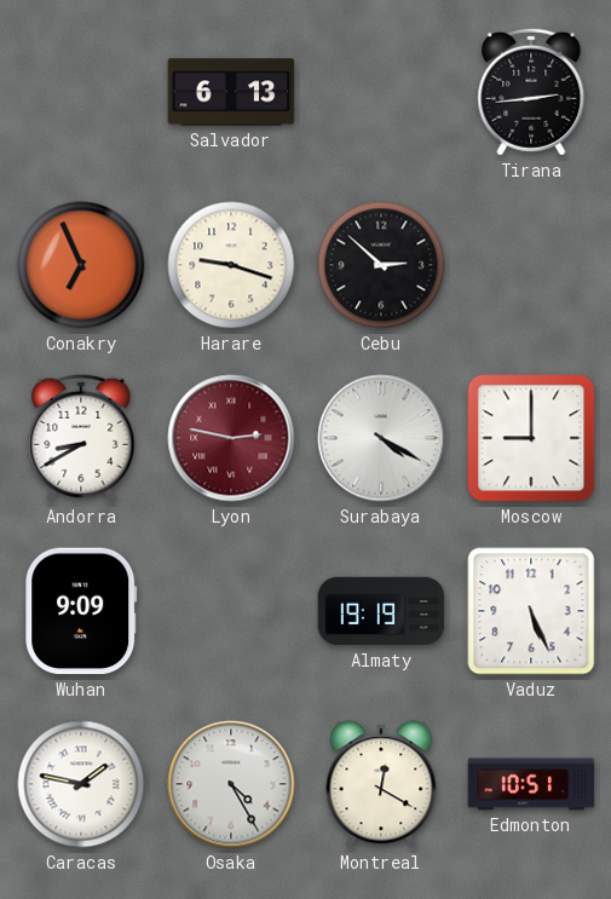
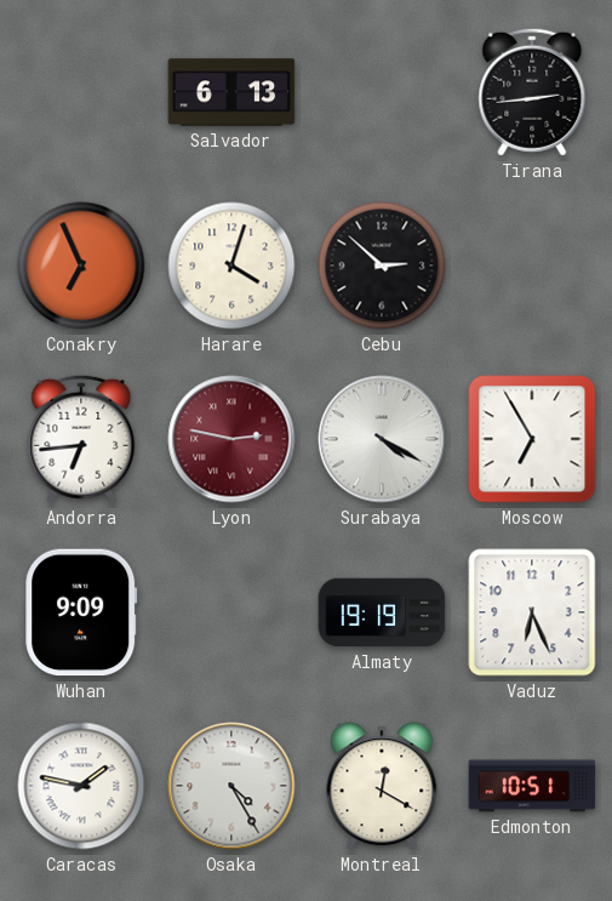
Harare: 9:18 -> 4:03 (231, 266)
Andorra: 8:40 -> 6:44 (81, 439)
Moscow: 9:00 -> 6:55 (532, 439)
Vaduz: 5:26 -> 6:26 (532, 612)
